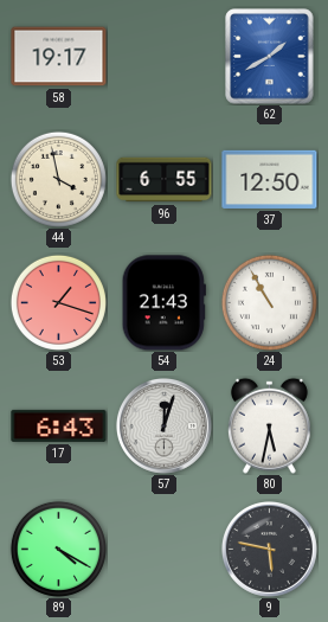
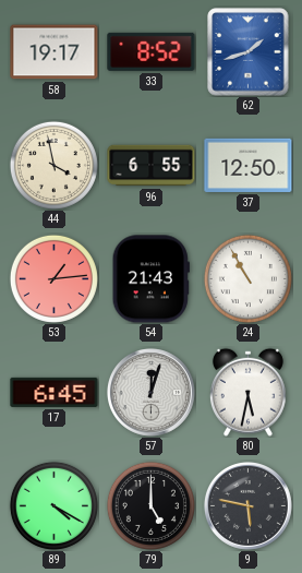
33: none -> 8:52 (152, 51)
62: 1:40 -> 1:42 (249, 52)
53: 1:18 -> 1:14 (53, 278)
17: 6:43 -> 6:45 (55, 392)
79: none -> 5:00 (150, 505)
